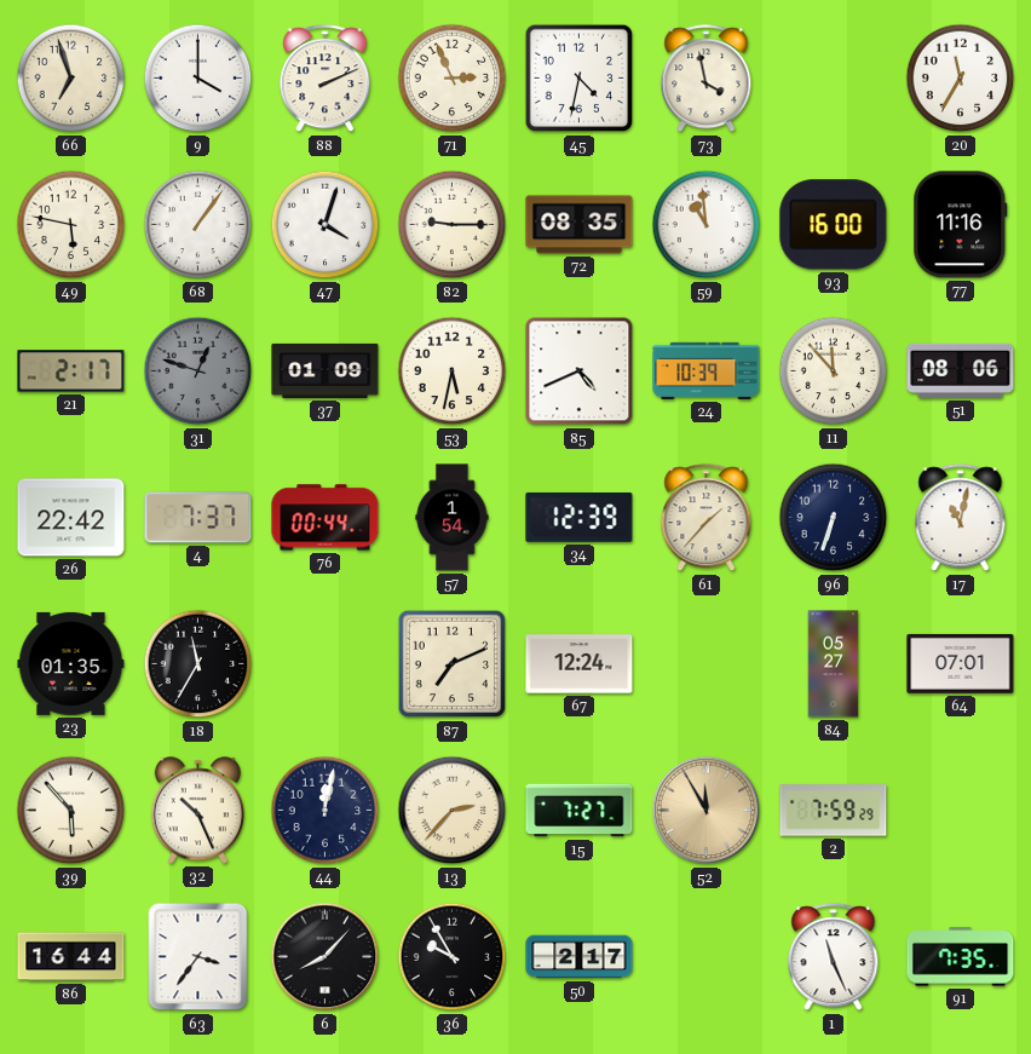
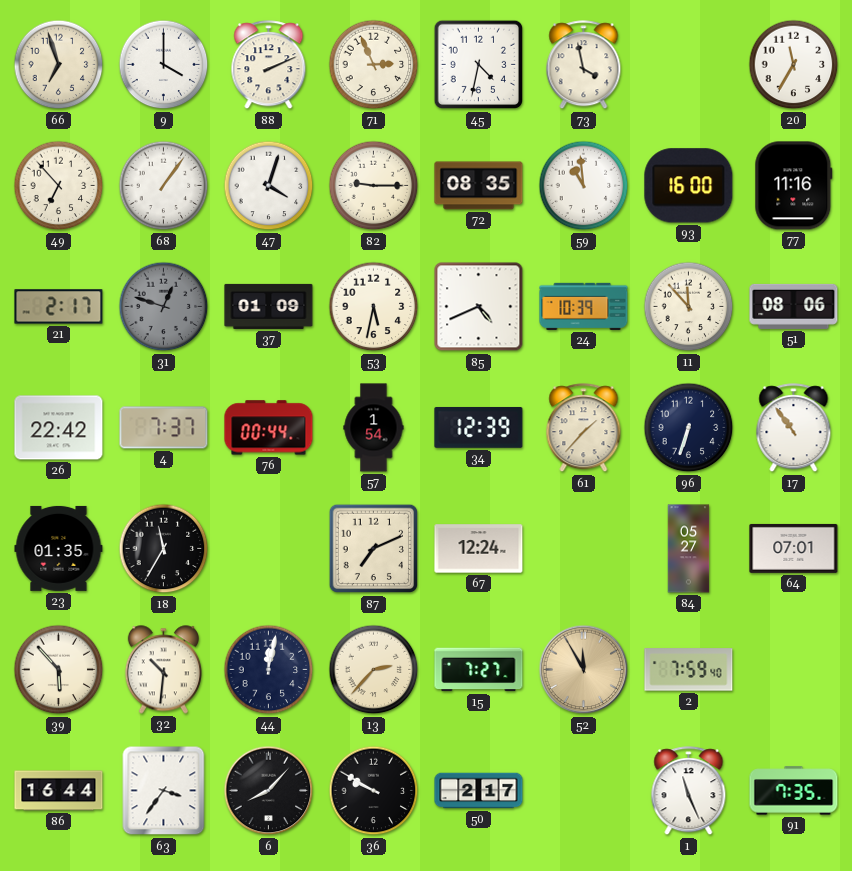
49: 5:47 -> 6:53 (59, 186)
17: 11:02 -> 10:54 (794, 428)
32: 10:26 -> 10:31 (163, 670)
2: 7:59:29 -> 7:59:40 (689, 670)
36: 9:55 -> 9:50 (374, 791)
